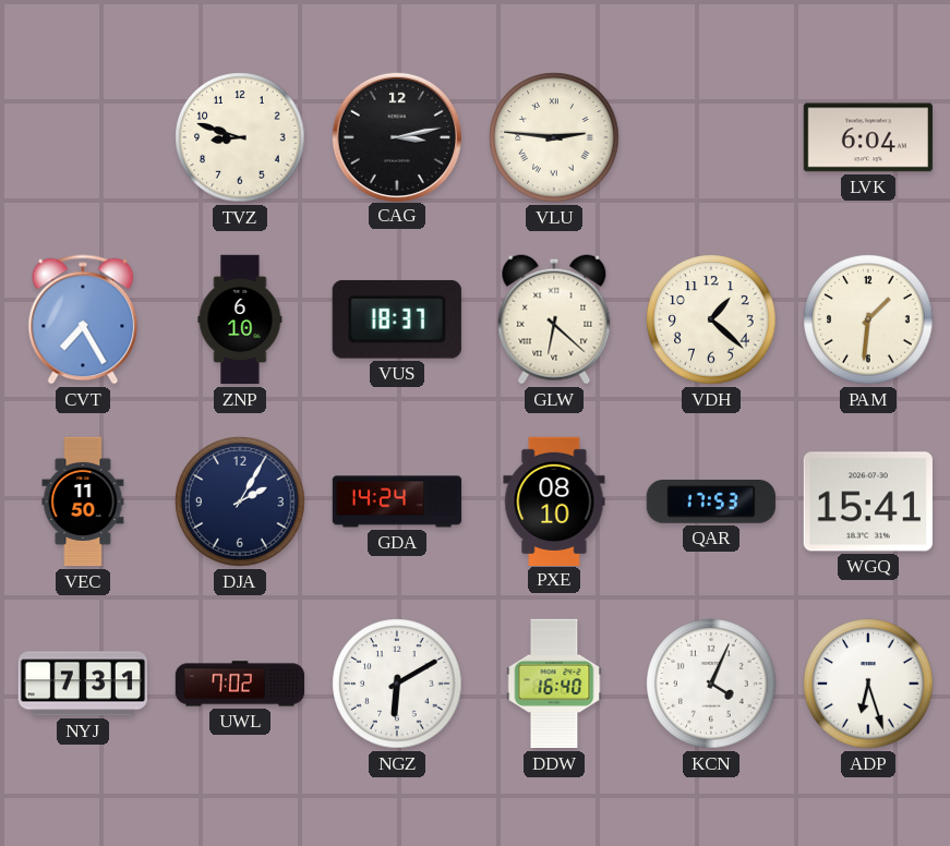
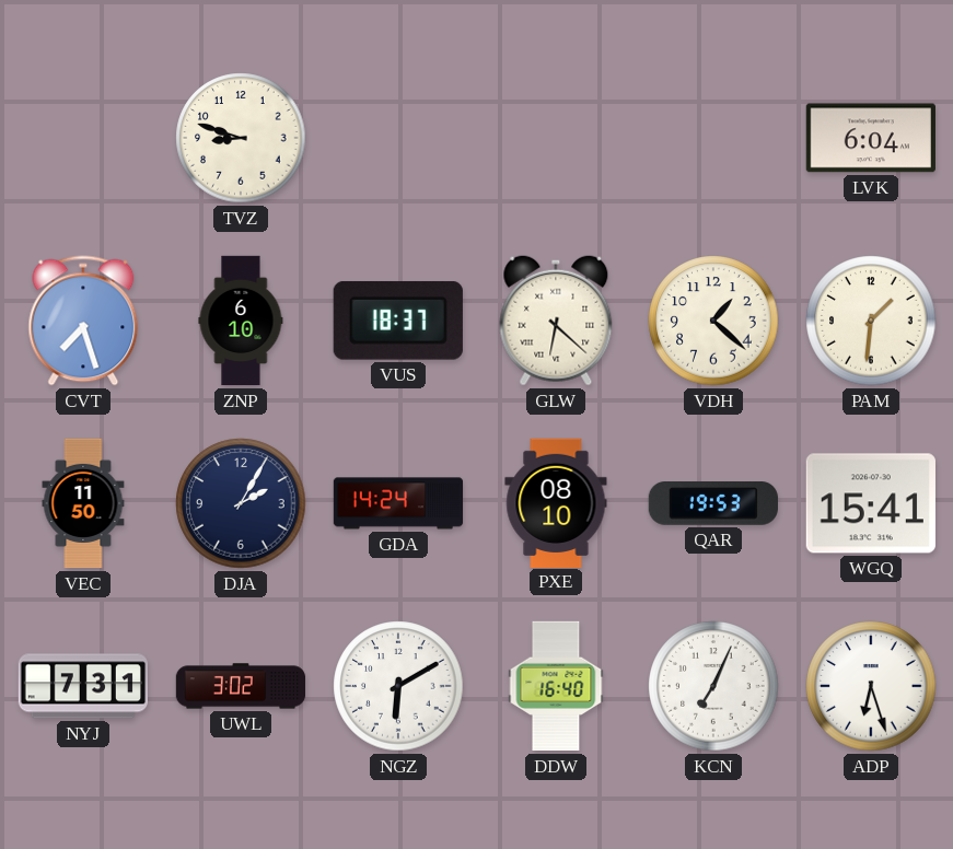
CAG: 3:13 -> none (396, 136)
VLU: 2:46 -> none (554, 137)
CVT: 7:25 -> 7:27 (83, 321)
QAR: 17:53 -> 19:53 (713, 504)
UWL: 7:02 -> 3:02 (241, 686)
KCN: 4:04 -> 7:04 (713, 686)
